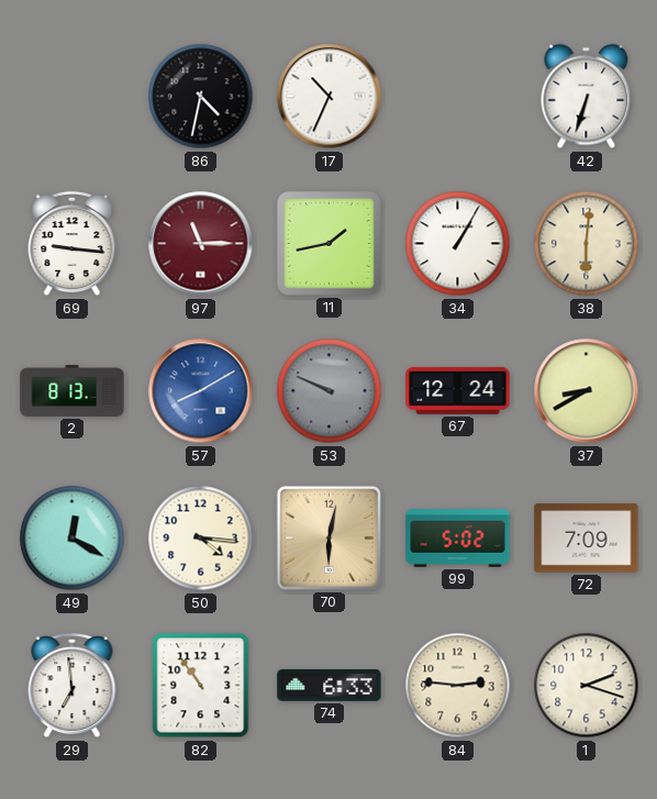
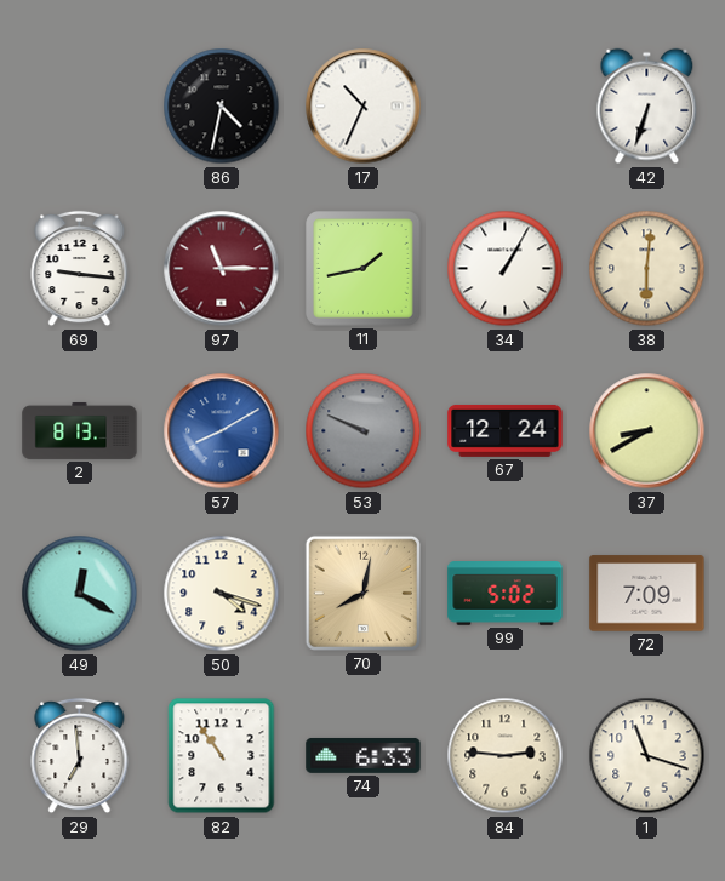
50: 4:16 -> 4:18 (222, 594)
70: 6:02 -> 8:02 (362, 593)
1: 2:18 -> 11:18 (647, 756)
